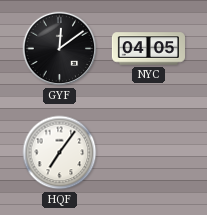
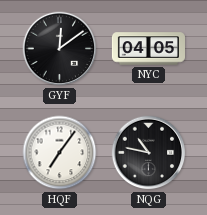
NQG: none -> 10:47 (149, 153)
